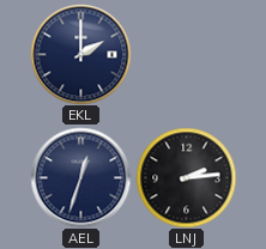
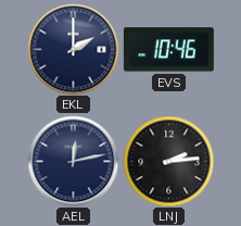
EVS: none -> 10:46 (168, 50)
AEL: 12:33 -> 12:13 (73, 161)
